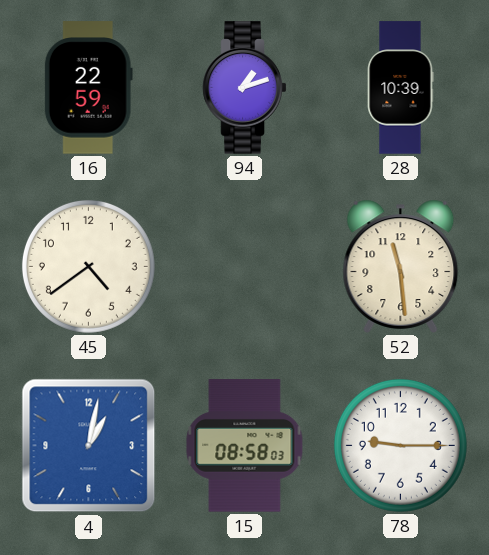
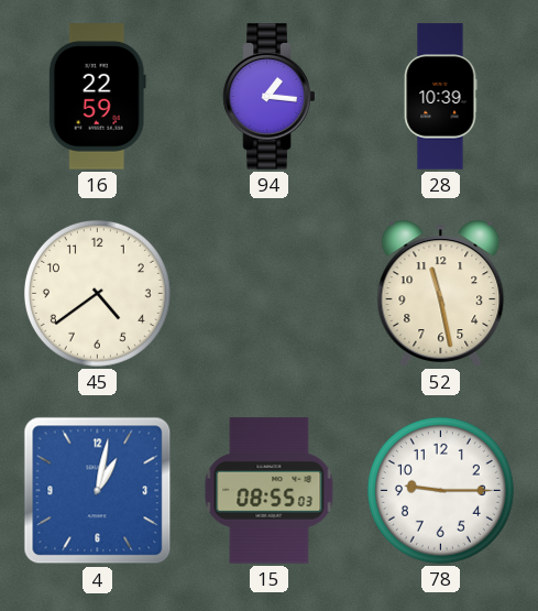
94: 1:12 -> 1:16 (270, 97)
52: 11:29 -> 11:28 (441, 293)
15: 08:58 -> 08:55 (270, 491)
